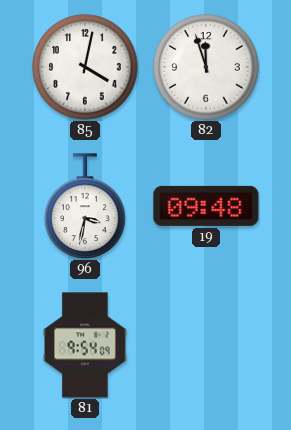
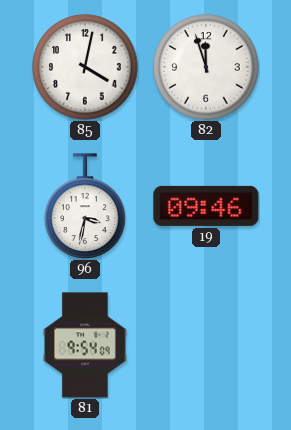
19: 09:48 -> 09:46 (206, 206)
